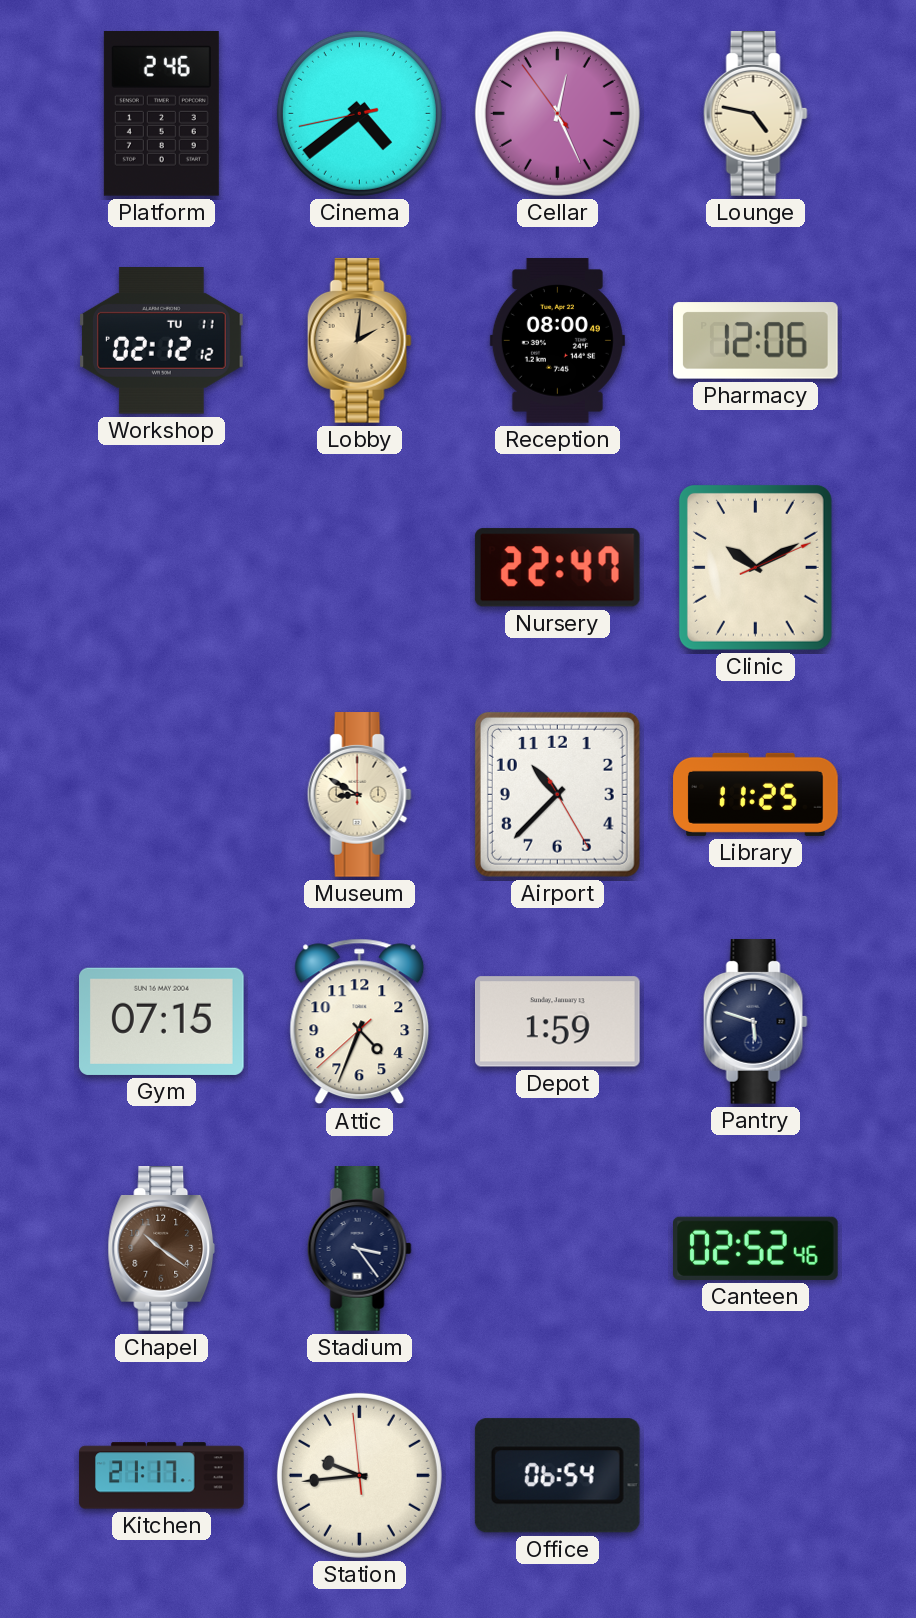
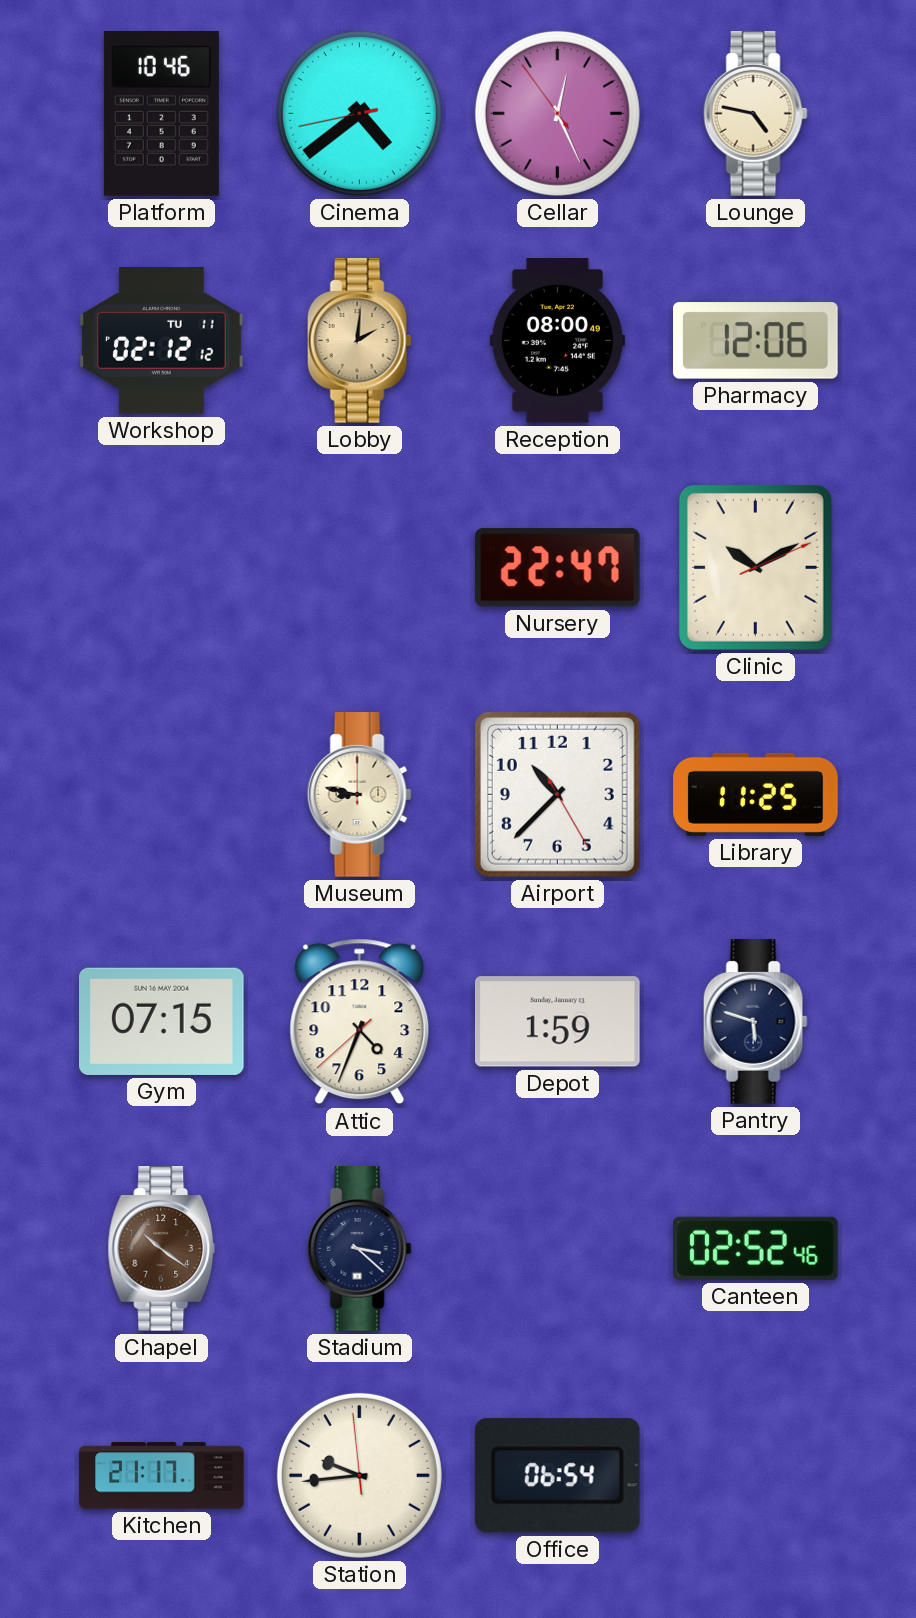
Platform: 2:46 -> 10:46 (161, 114)
Museum: 8:50 -> 8:47 (359, 795)
Stadium: 3:24 -> 3:22 (359, 1249)
